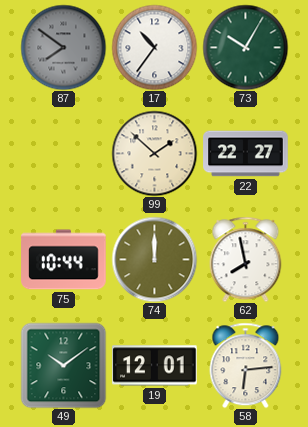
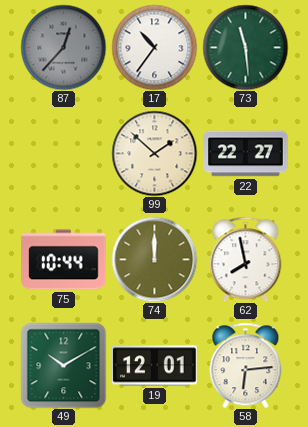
87: 7:51 -> 12:37 (63, 47)
73: 10:05 -> 11:29 (245, 47)
49: 10:09 -> 10:10 (63, 365)
